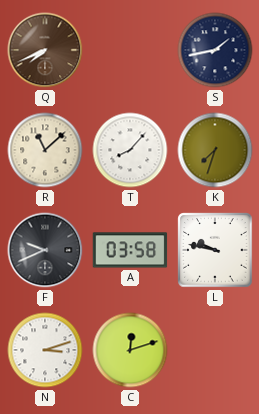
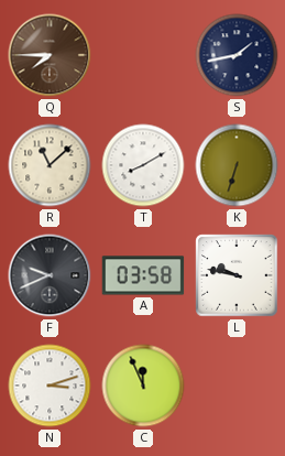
Q: 7:41 -> 7:45 (50, 55)
T: 8:07 -> 8:10 (143, 165)
K: 7:33 -> 6:33 (237, 165)
C: 12:12 -> 11:56 (143, 386)
